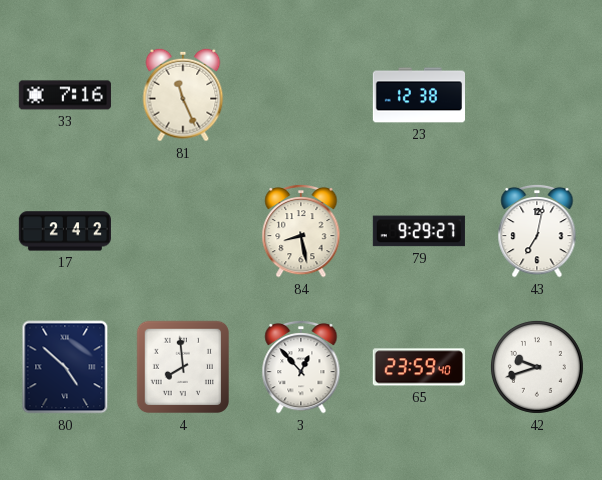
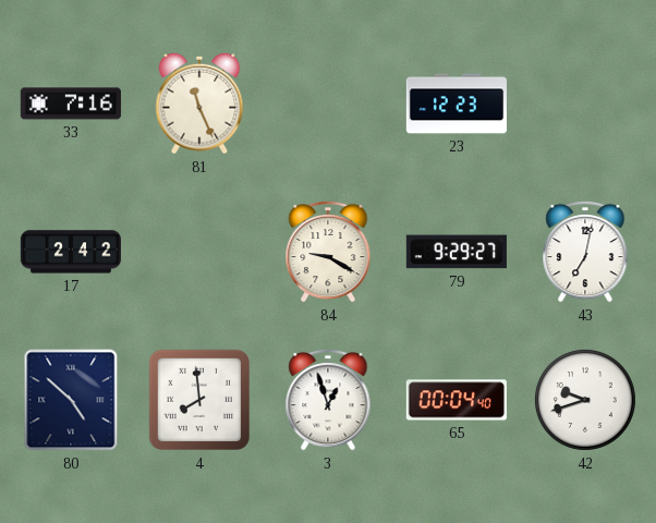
23: 12:38 -> 12:23 (455, 104)
84: 8:28 -> 9:20 (328, 252)
3: 12:53 -> 12:57 (328, 400)
65: 23:59 -> 00:04 (457, 400)
